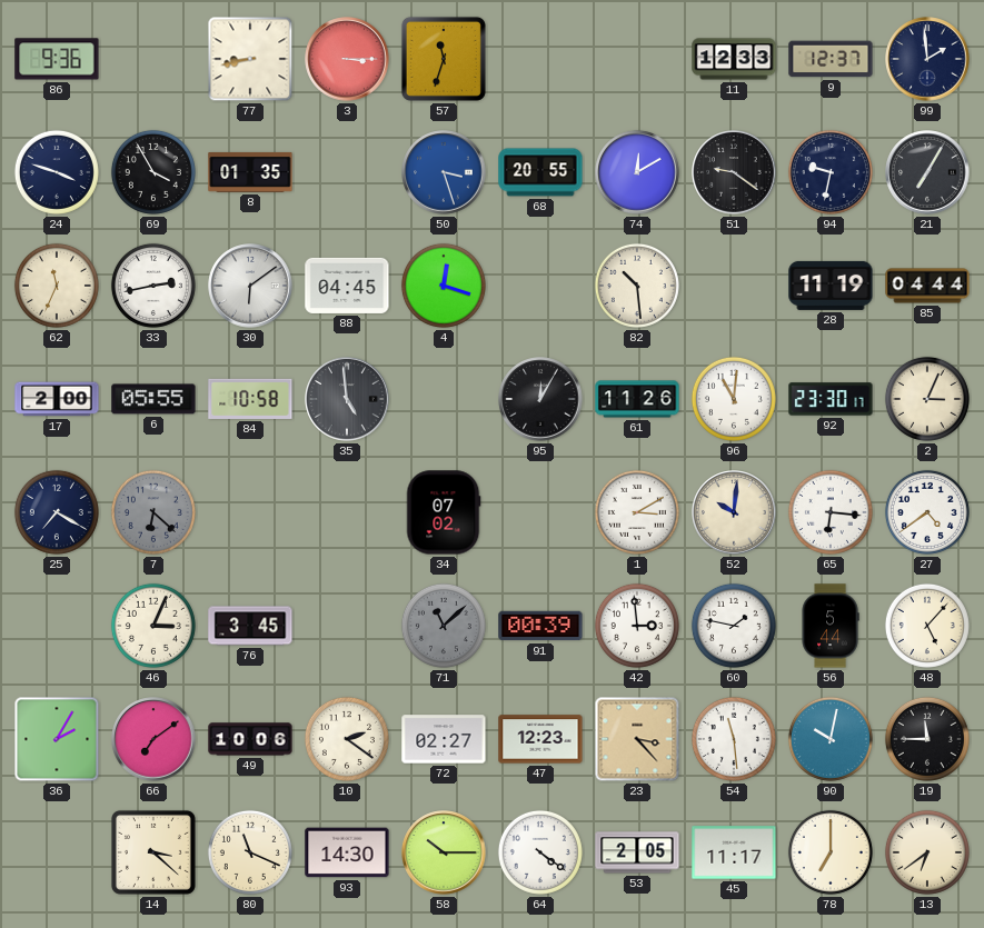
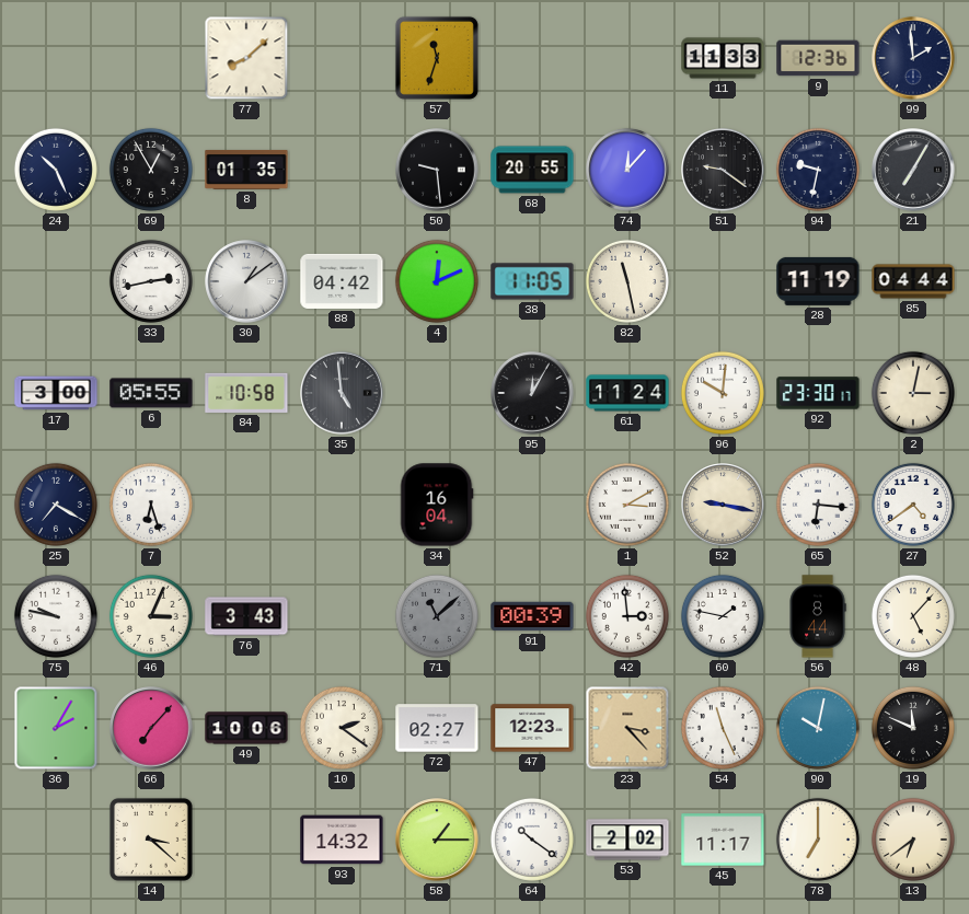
86: 9:36 -> none (57, 59)
77: 8:43 -> 8:08 (246, 58)
3: 3:15 -> none (347, 59)
11: 12:33 -> 11:33 (723, 58)
9: 12:37 -> 12:36 (818, 58)
24: 3:48 -> 10:26 (56, 170)
69: 3:55 -> 12:55 (151, 170)
50: 3:27 -> 9:29 (437, 170)
50 dial: blue -> black (437, 170)
74: 12:10 -> 12:07 (627, 170)
62: 11:34 -> none (57, 286)
30: 6:09 -> 1:09 (246, 281)
88: 04:45 -> 04:42 (342, 281)
4: 12:18 -> 12:11 (437, 281)
38: none -> 11:05 (532, 281)
82: 10:29 -> 11:28 (627, 281)
17: 2:00 -> 3:00 (56, 393)
61: 11:26 -> 11:24 (627, 393)
96: 11:01 -> 10:01 (723, 393)
2: 3:04 -> 3:02 (913, 393)
7: 6:22 -> 6:27 (151, 505)
7 dial: grey -> white (151, 505)
34: 07:02 -> 16:04 (437, 505)
52: 10:01 -> 9:17 (723, 505)
75: none -> 9:47 (56, 616)
76: 3:45 -> 3:43 (246, 616)
56: 5:44 -> 8:44 (818, 616)
66: 7:09 -> 7:07 (151, 728)
54: 11:29 -> 11:26 (723, 728)
19: 11:45 -> 11:49 (913, 728)
80: 11:19 -> none (250, 852)
93: 14:30 -> 14:32 (342, 840)
58: 10:15 -> 1:15 (437, 840)
64: 4:21 -> 10:21 (532, 840)
53: 2:05 -> 2:02 (627, 840)
